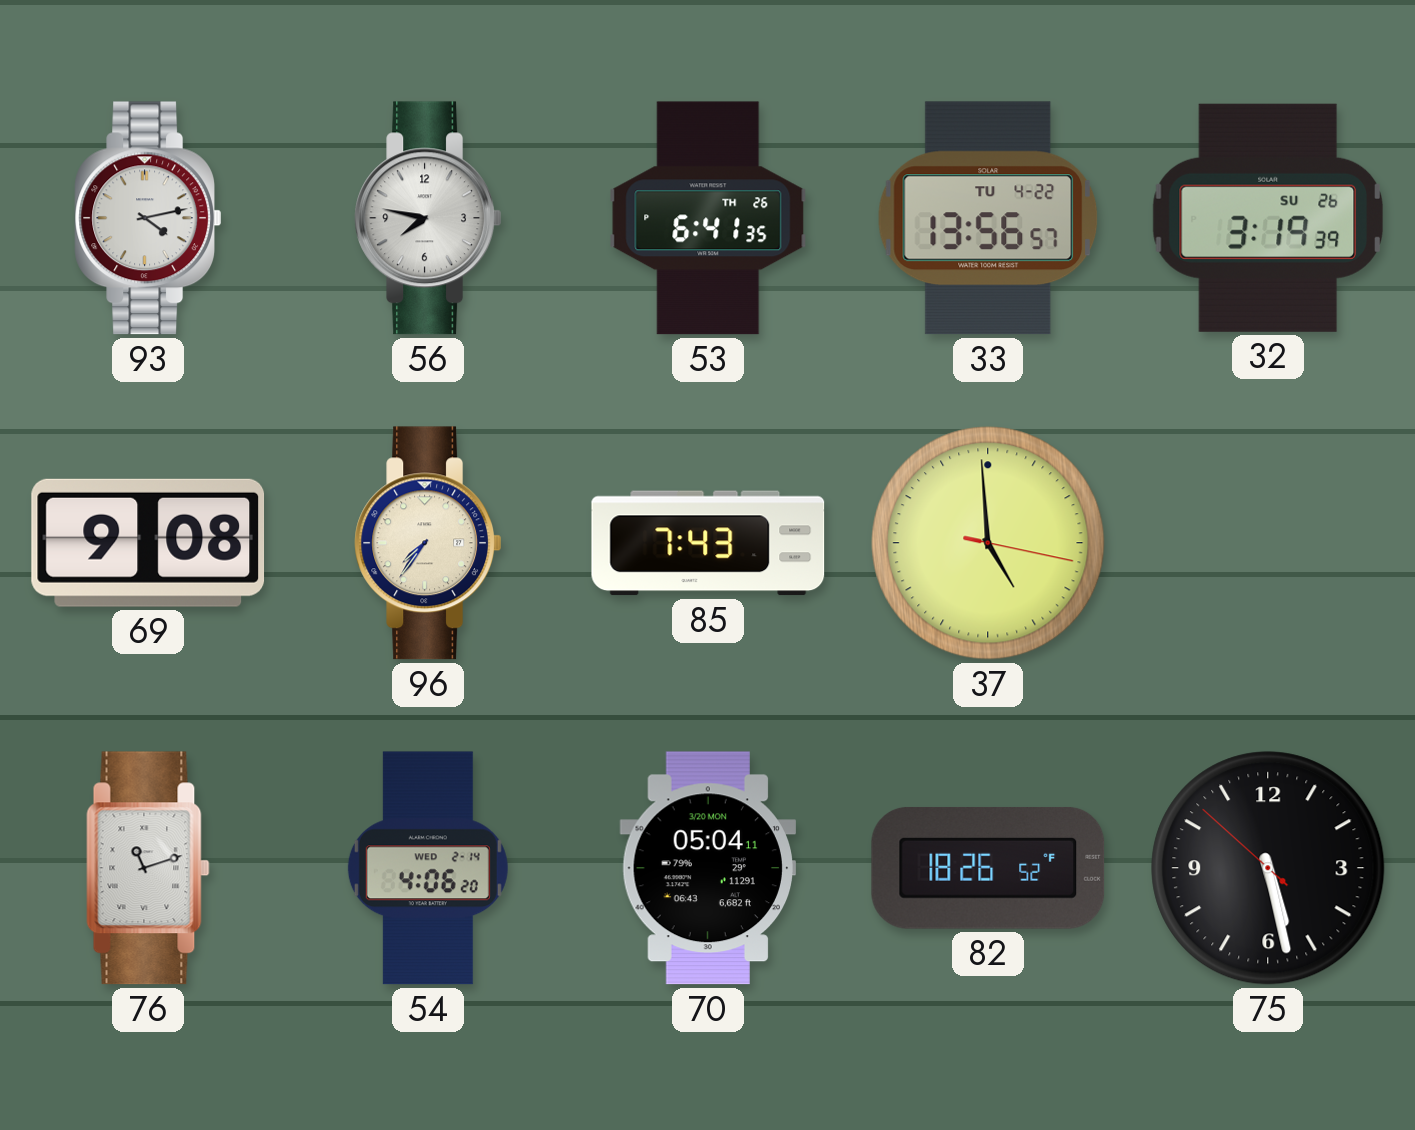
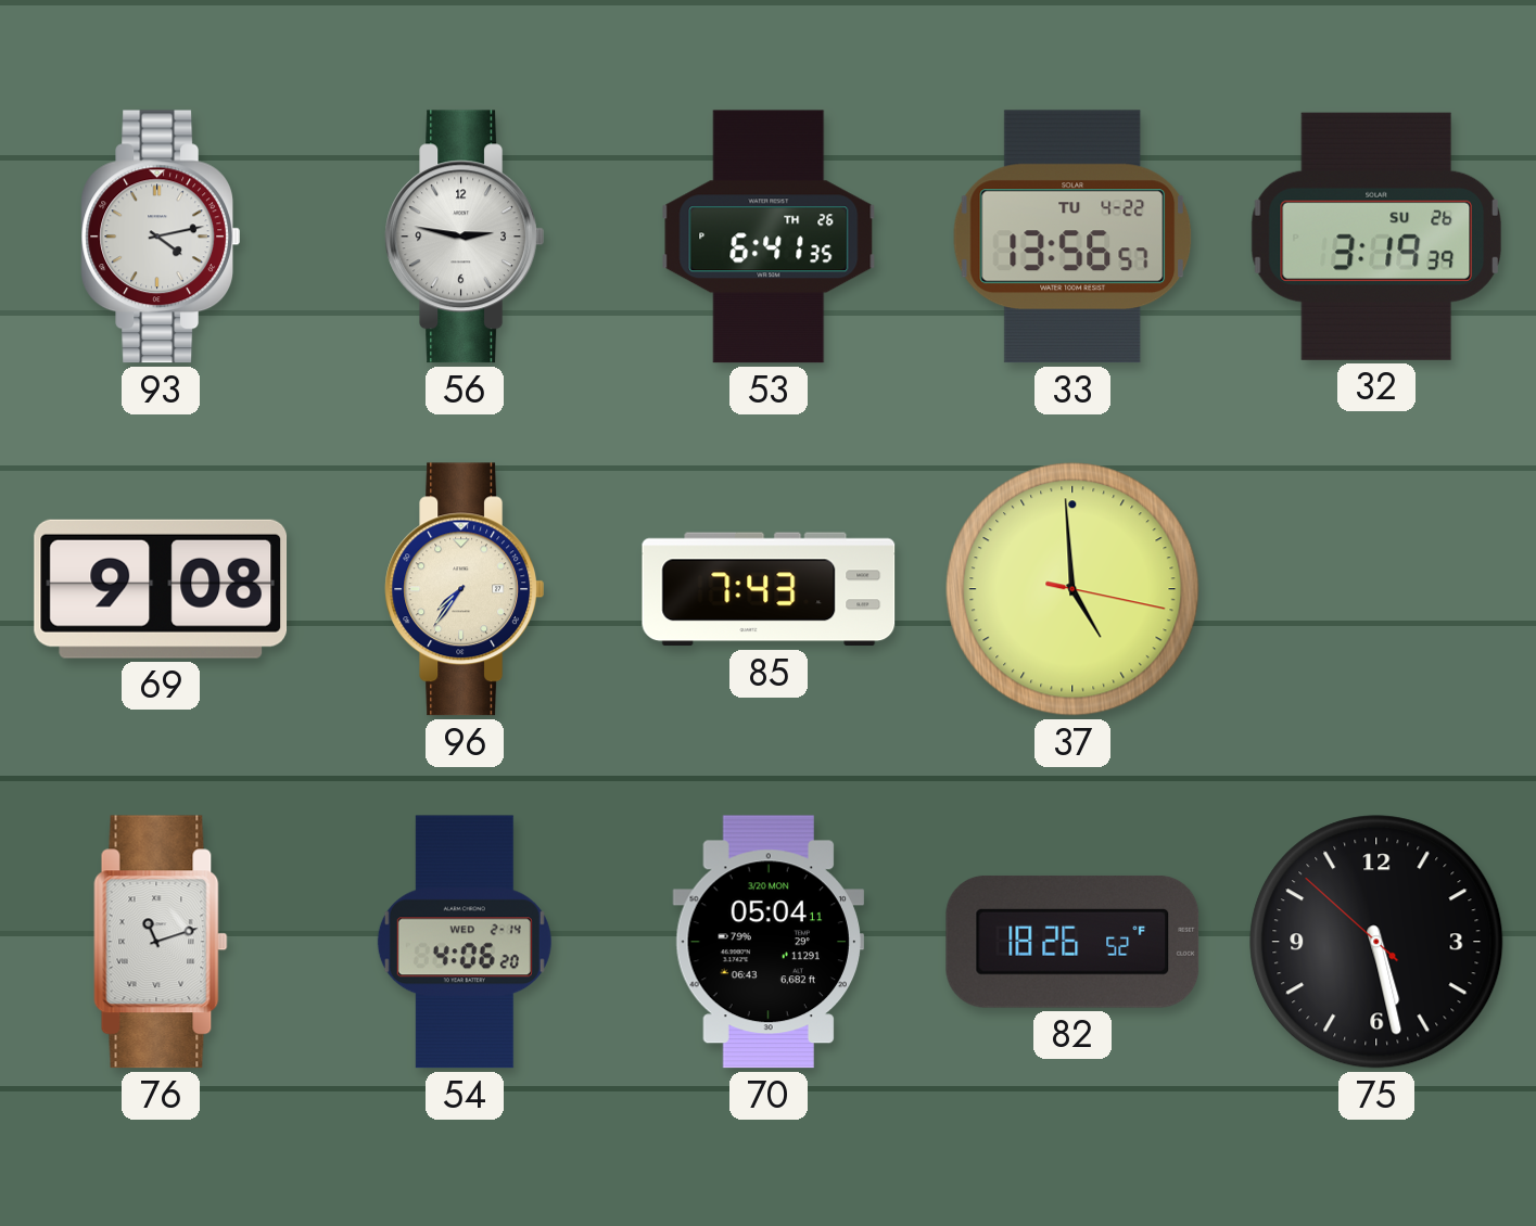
56: 7:47 -> 2:47 (464, 237)
